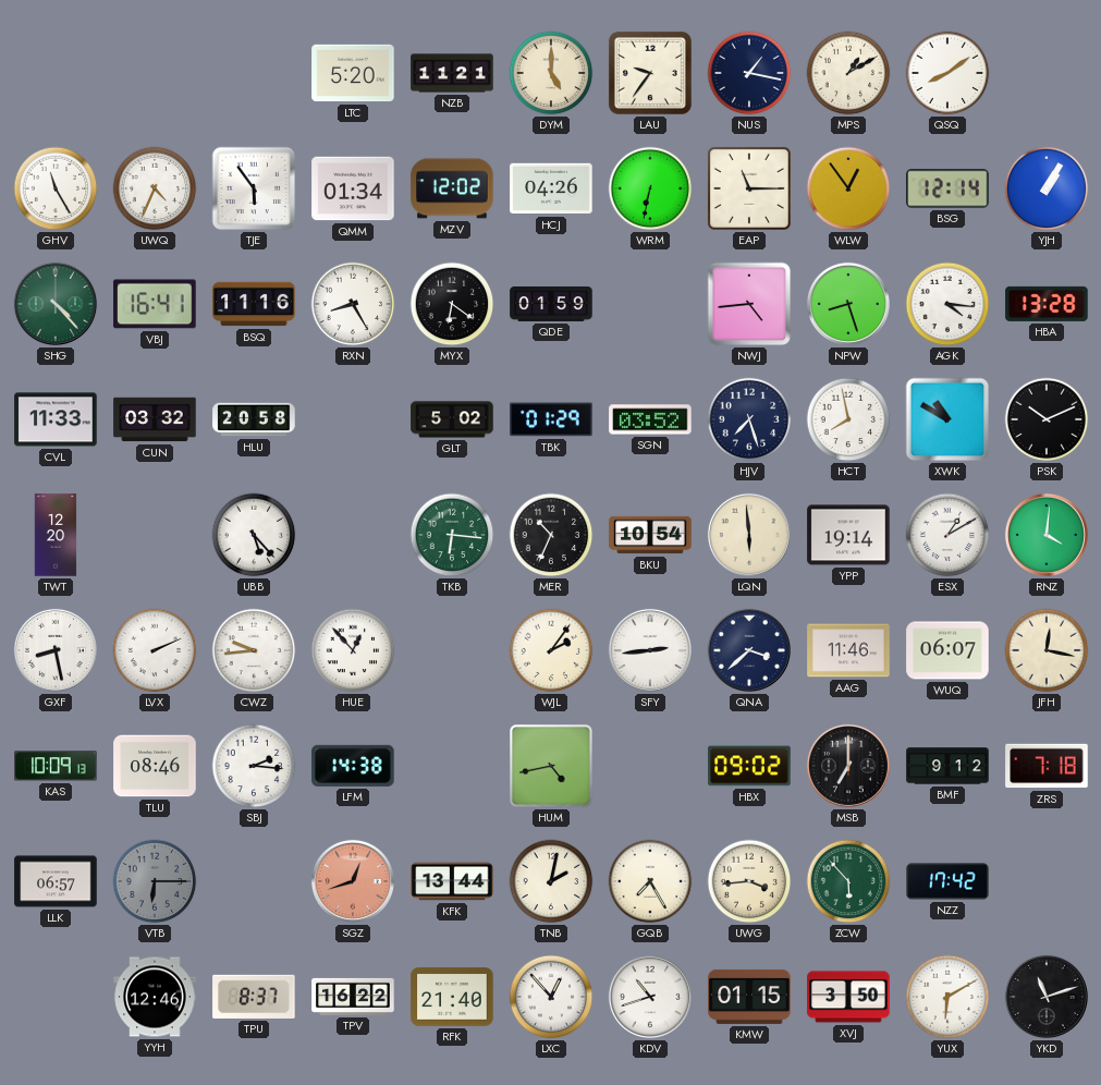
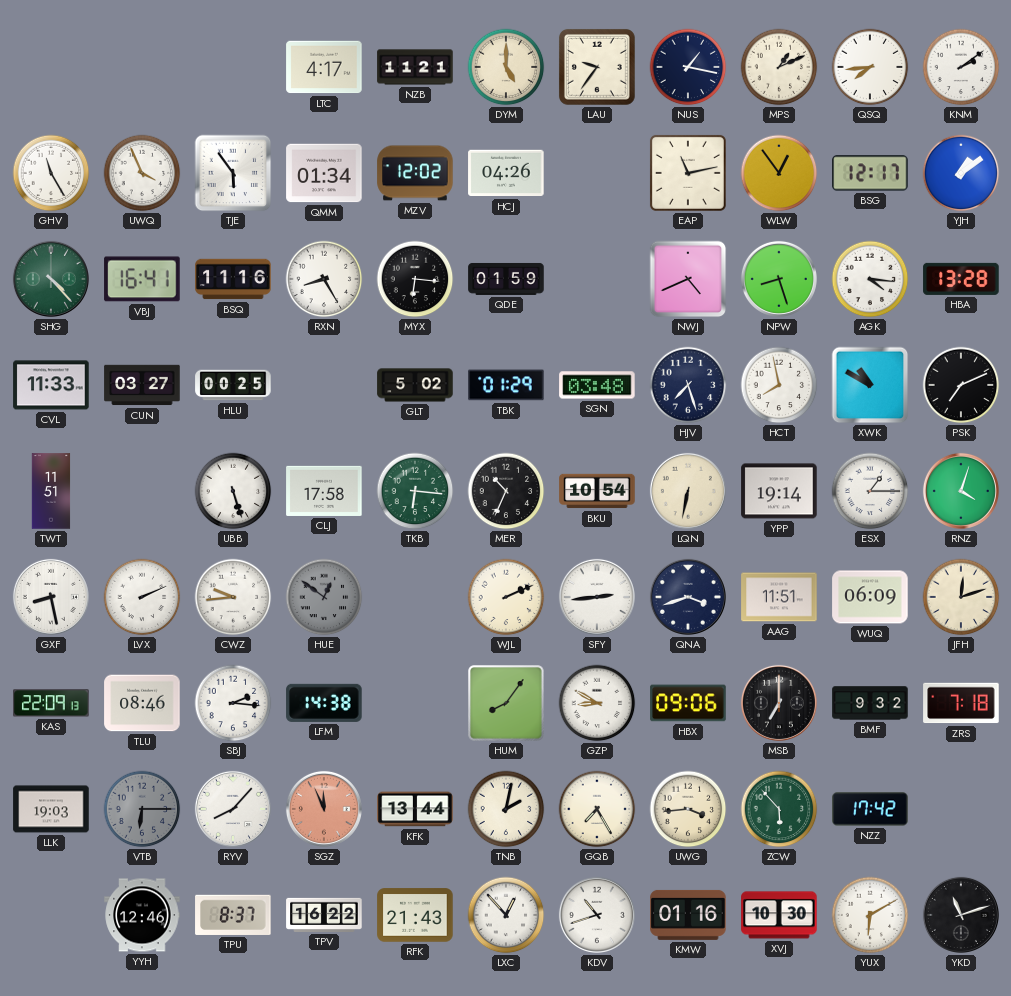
LTC: 5:20 -> 4:17 (324, 67)
MPS: 1:10 -> 1:11 (779, 67)
QSQ: 8:09 -> 7:44 (870, 67)
KNM: none -> 2:09 (961, 67)
UWQ: 4:34 -> 3:56 (142, 173)
WRM: 6:32 -> none (650, 188)
EAP: 11:15 -> 11:13 (688, 173)
BSG: 12:14 -> 12:17 (870, 173)
YJH: 1:05 -> 1:09 (961, 173)
MYX: 6:21 -> 6:16 (415, 279)
NWJ: 4:44 -> 4:41 (688, 279)
CUN: 03:32 -> 03:27 (142, 385)
HLU: 20:58 -> 00:25 (233, 385)
SGN: 03:52 -> 03:48 (597, 385)
PSK: 10:11 -> 7:11 (961, 385)
TWT: 12:20 -> 11:51 (51, 491)
UBB: 5:23 -> 5:27 (233, 491)
CLJ: none -> 17:58 (324, 491)
LQN: 5:59 -> 6:32 (688, 491)
ESX: 1:10 -> 1:15 (870, 491)
RNZ: 4:01 -> 4:03 (961, 491)
HUE: 12:53 -> 12:51 (324, 597)
HUE dial: white -> grey (324, 597)
WJL: 2:06 -> 2:11 (506, 597)
QNA: 3:38 -> 3:42 (688, 597)
AAG: 11:46 -> 11:51 (779, 597)
WUQ: 06:07 -> 06:09 (870, 597)
JFH: 12:17 -> 12:12 (961, 597)
KAS: 10:09 -> 22:09 (51, 703)
HUM: 4:43 -> 8:06 (506, 703)
GZP: none -> 8:50 (597, 703)
HBX: 09:02 -> 09:06 (688, 703)
BMF: 9:12 -> 9:32 (870, 703)
LLK: 06:57 -> 19:03 (51, 809)
RYV: none -> 8:07 (233, 809)
SGZ: 12:42 -> 11:56 (324, 809)
RFK: 21:40 -> 21:43 (415, 915)
KMW: 01:15 -> 01:16 (688, 915)
XVJ: 3:50 -> 10:30 (779, 915)
